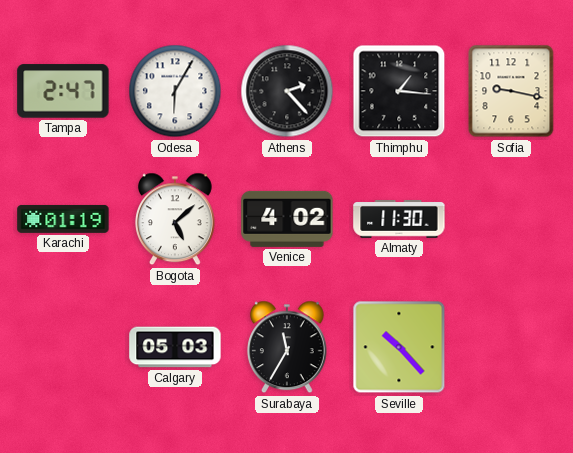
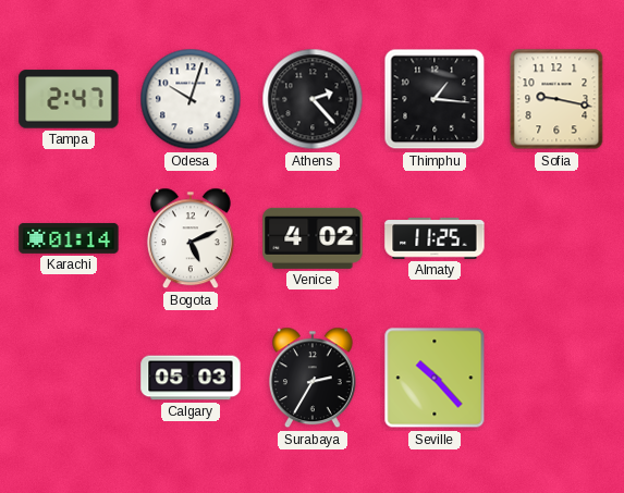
Odesa: 6:05 -> 10:03 (191, 99)
Karachi: 01:19 -> 01:14 (69, 238)
Bogota: 5:08 -> 5:11 (191, 238)
Almaty: 11:30 -> 11:25 (435, 239)
Surabaya: 11:35 -> 2:35 (313, 378)
